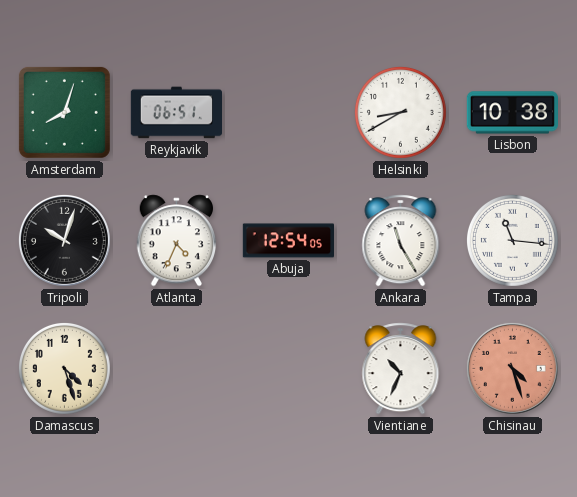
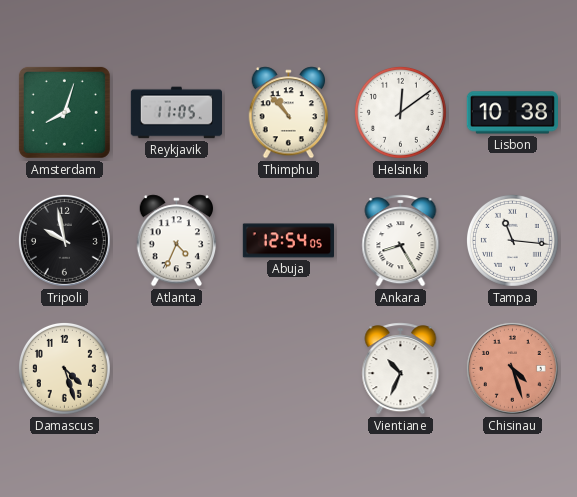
Reykjavik: 06:51 -> 11:05 (176, 113)
Thimphu: none -> 10:53 (289, 113)
Helsinki: 8:40 -> 12:09 (400, 112)
Tripoli: 10:03 -> 9:58 (64, 240)
Ankara: 11:25 -> 8:25 (401, 241)
